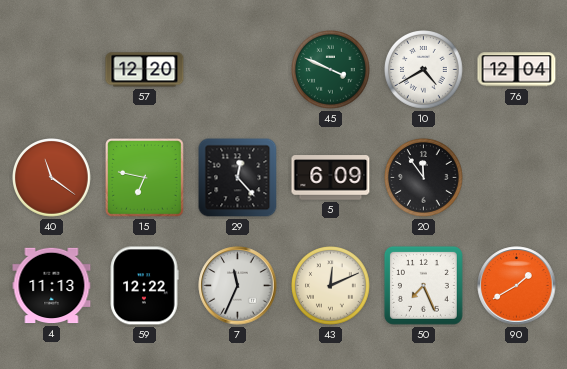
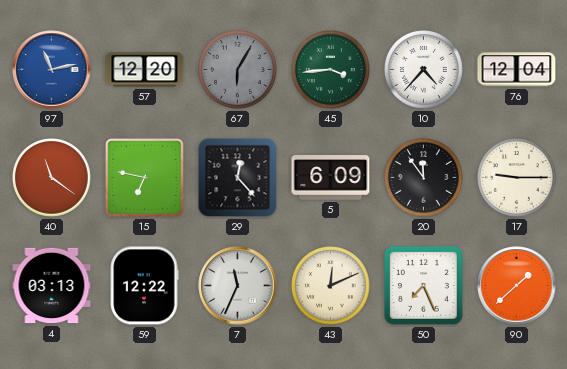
97: none -> 11:13 (52, 70)
67: none -> 6:05 (238, 70)
45: 3:49 -> 3:44 (331, 70)
10: 4:40 -> 4:37 (424, 70)
17: none -> 9:15 (517, 178)
4: 11:13 -> 03:13 (52, 286)
90: 1:40 -> 1:38 (517, 286)
